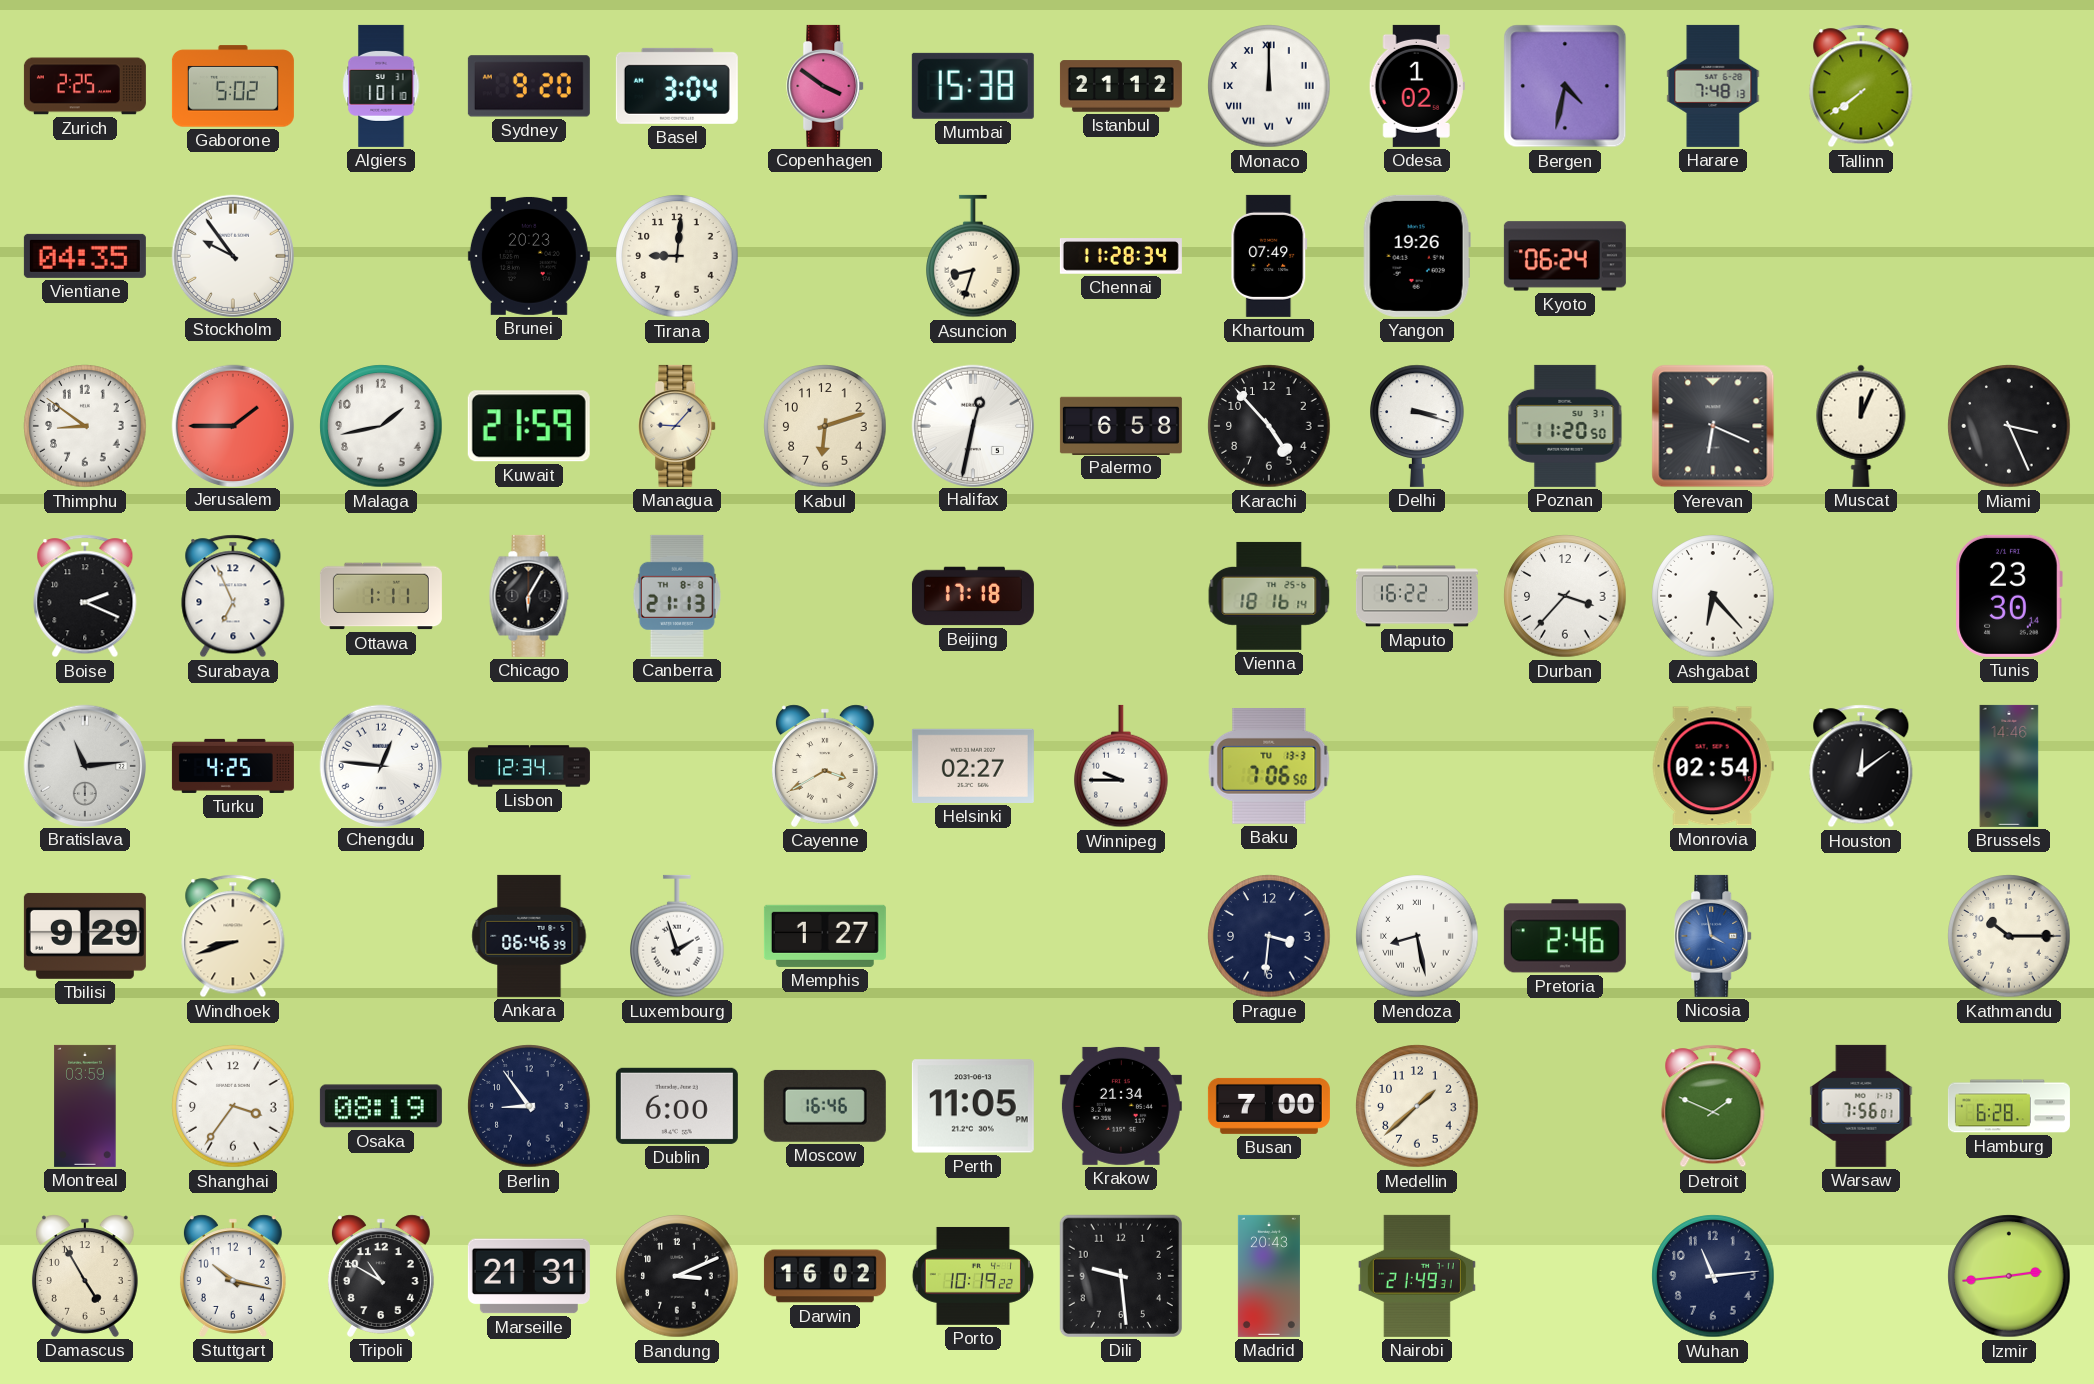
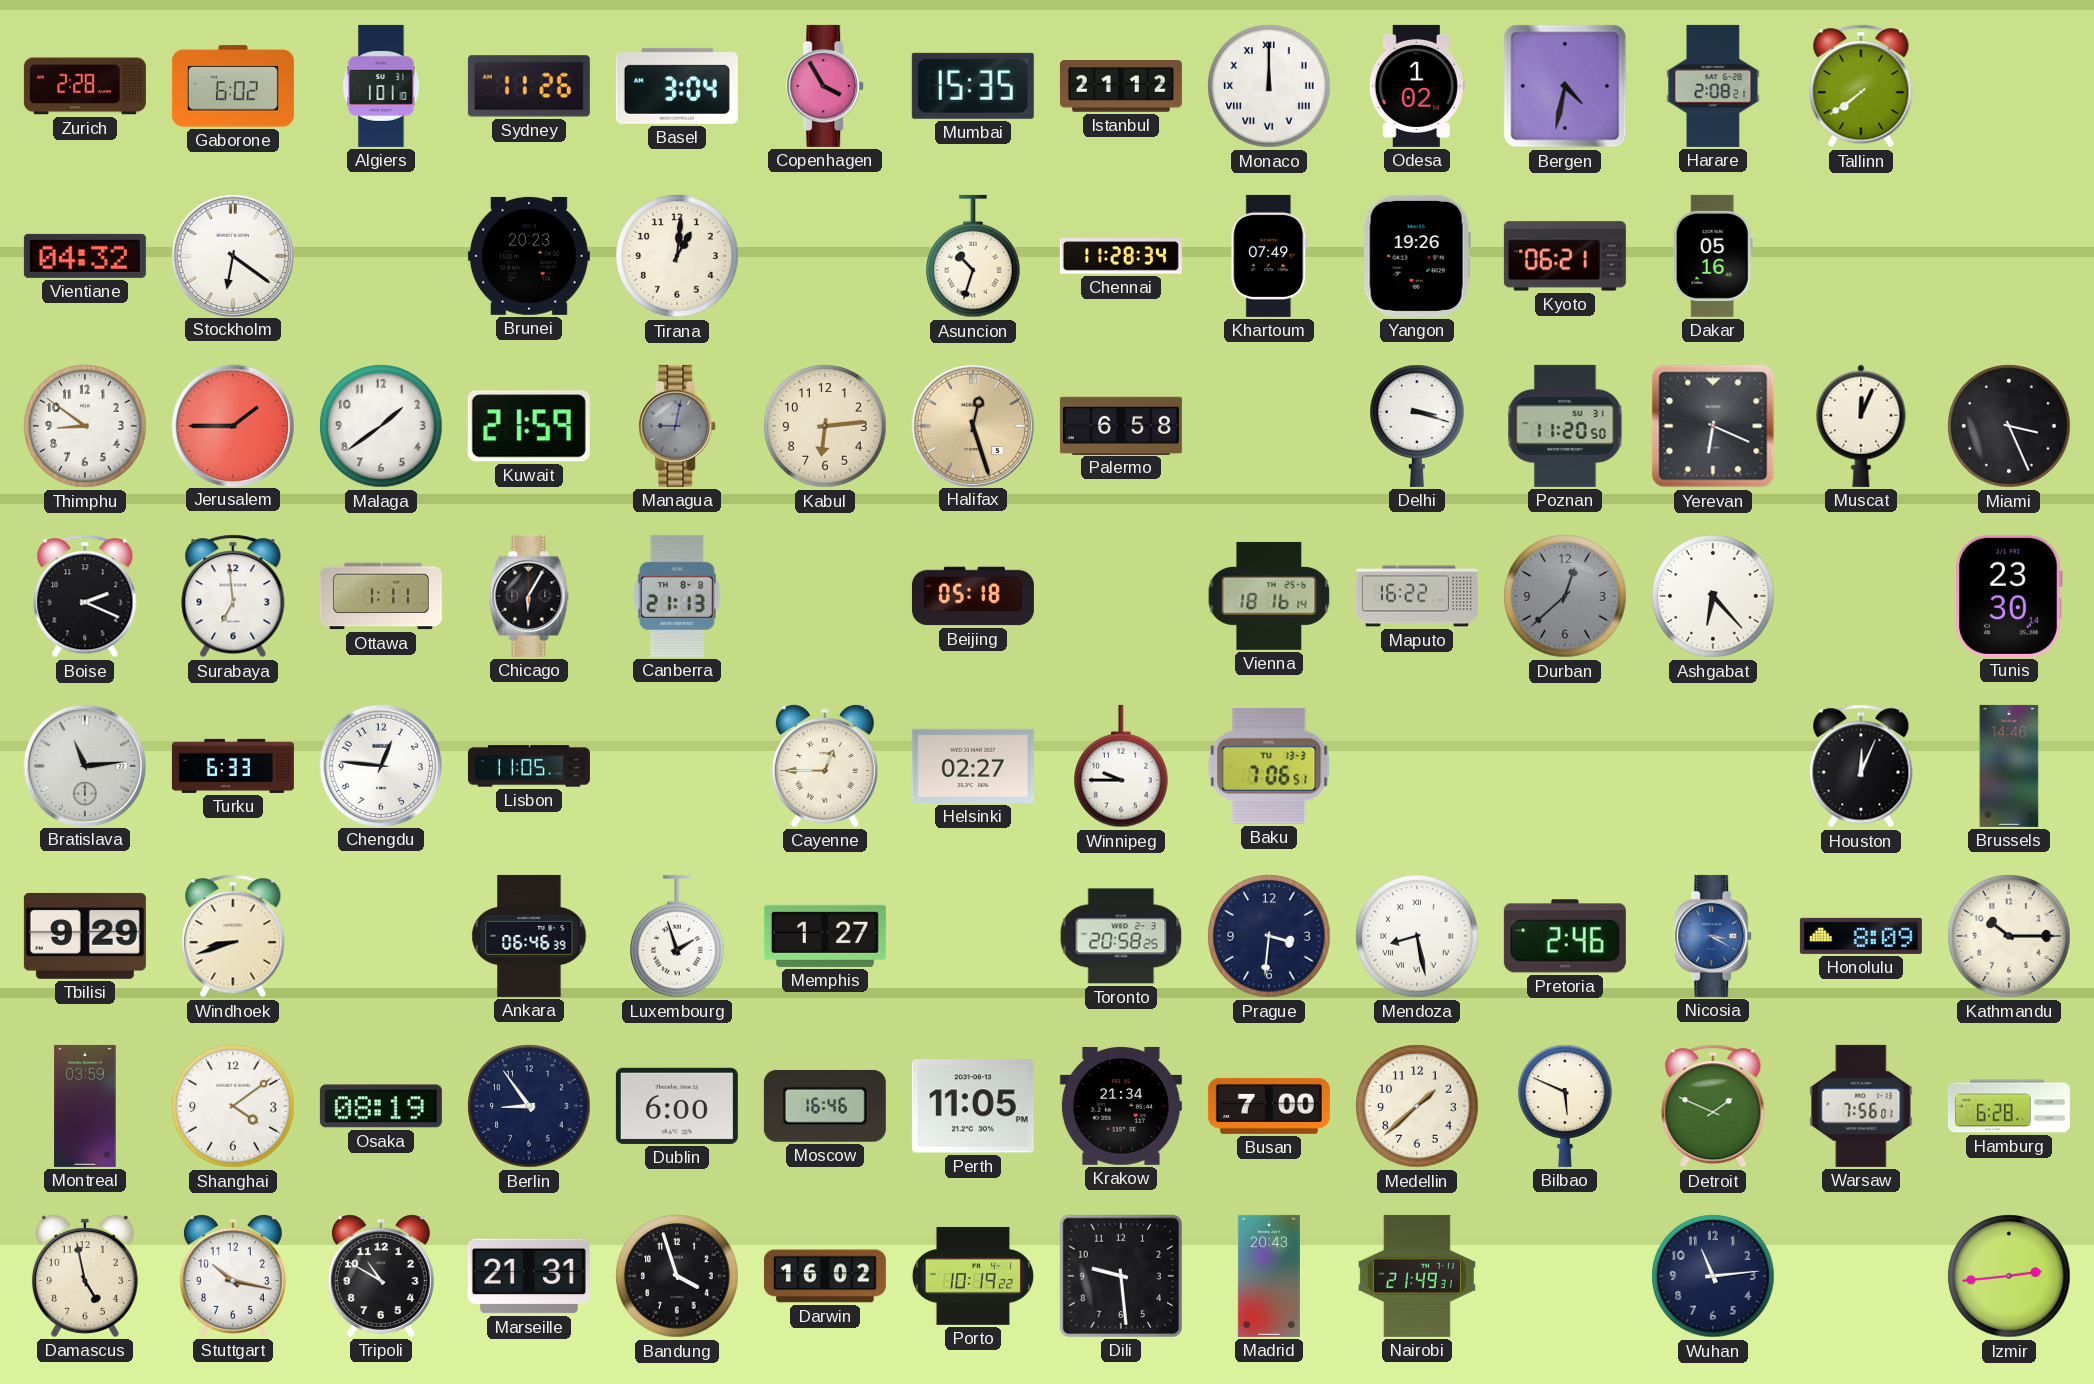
Zurich: 2:25 -> 2:28 (85, 86)
Gaborone: 5:02 -> 6:02 (233, 86)
Sydney: 9:20 -> 11:26 (529, 86)
Copenhagen: 3:51 -> 3:55 (826, 86)
Mumbai: 15:38 -> 15:35 (973, 86)
Harare: 7:48 -> 2:08 (1713, 86)
Vientiane: 04:35 -> 04:32 (85, 256)
Stockholm: 9:54 -> 6:21 (232, 255)
Tirana: 9:01 -> 1:01 (677, 256)
Asuncion: 8:33 -> 10:33 (973, 256)
Kyoto: 06:24 -> 06:21 (1565, 256)
Dakar: none -> 05:16 (1713, 256)
Malaga: 1:43 -> 1:39 (381, 426)
Managua: 9:07 -> 9:02 (678, 426)
Managua dial: cream -> grey (678, 426)
Kabul: 6:12 -> 6:14 (825, 426)
Halifax: 12:32 -> 12:27 (972, 425)
Halifax dial: white -> champagne (972, 425)
Karachi: 4:53 -> none (1269, 426)
Surabaya: 6:56 -> 6:59 (233, 596)
Beijing: 17:18 -> 05:18 (973, 596)
Durban: 3:37 -> 12:38 (1565, 596)
Durban dial: white -> grey (1565, 596)
Turku: 4:25 -> 6:33 (233, 766)
Lisbon: 12:34 -> 11:05 (529, 766)
Cayenne: 3:40 -> 12:45 (825, 766)
Baku: 7:06:50 -> 7:06:51 (1269, 766)
Monrovia: 02:54 -> none (1713, 766)
Houston: 12:09 -> 12:04 (1861, 766)
Toronto: none -> 20:58 (1121, 936)
Nicosia: 3:58 -> 3:20 (1714, 936)
Honolulu: none -> 8:09 (1861, 936)
Shanghai: 3:36 -> 4:09 (233, 1106)
Bilbao: none -> 5:49 (1565, 1106)
Damascus: 4:55 -> 4:58 (85, 1276)
Bandung: 3:11 -> 3:57 (677, 1276)
